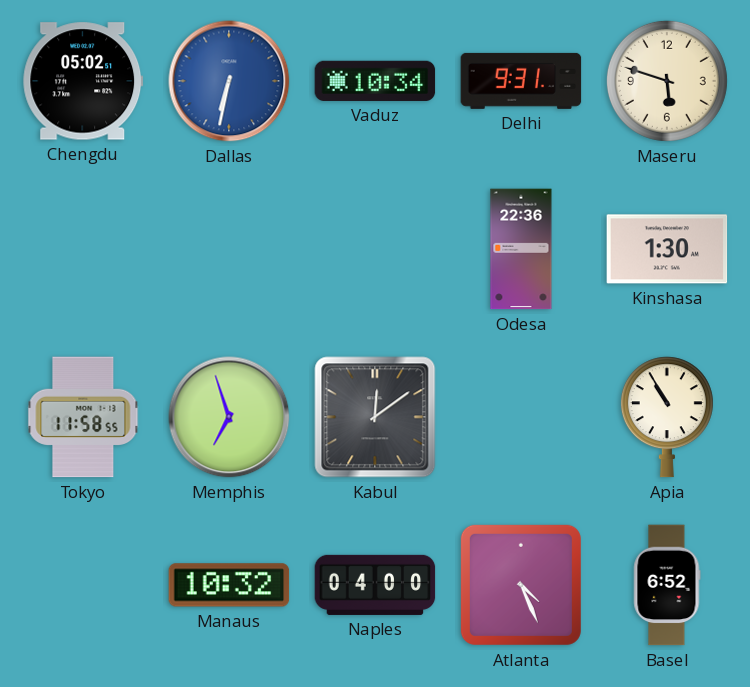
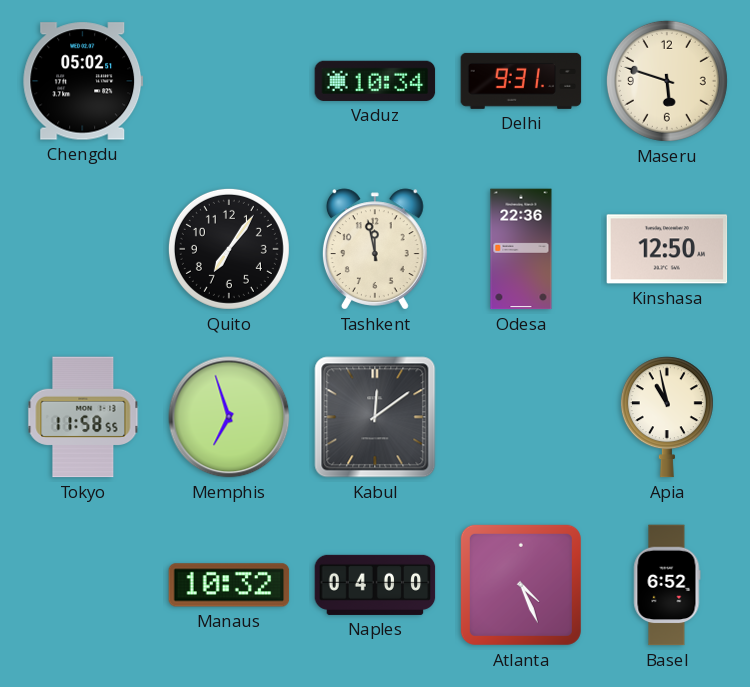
Dallas: 6:32 -> none (229, 81)
Quito: none -> 7:06 (229, 249)
Tashkent: none -> 11:58 (375, 249)
Kinshasa: 1:30 -> 12:50 (667, 249)
Apia: 10:55 -> 10:58 (667, 417)
